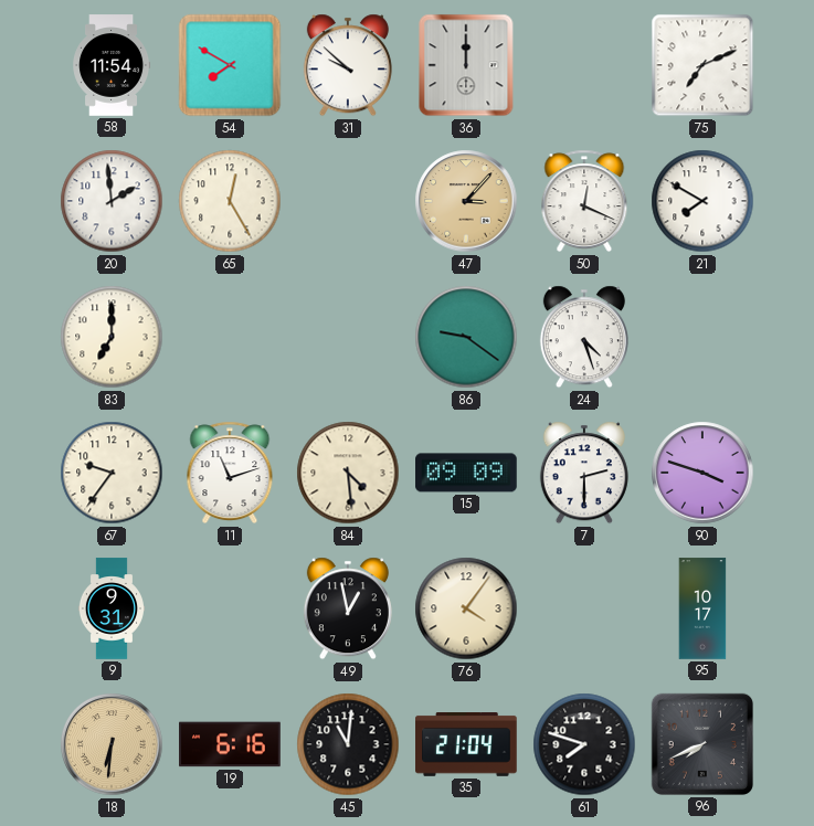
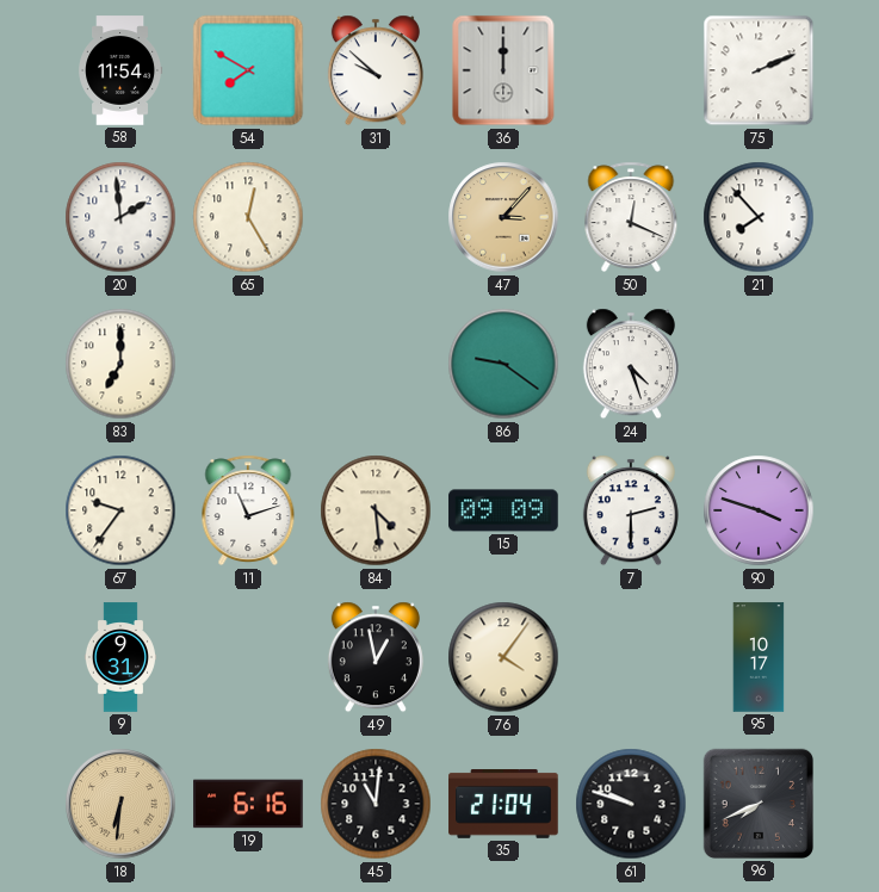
75: 7:11 -> 2:11 (759, 70)
21: 7:50 -> 7:53 (759, 217)
61: 7:48 -> 9:48 (631, 804)
